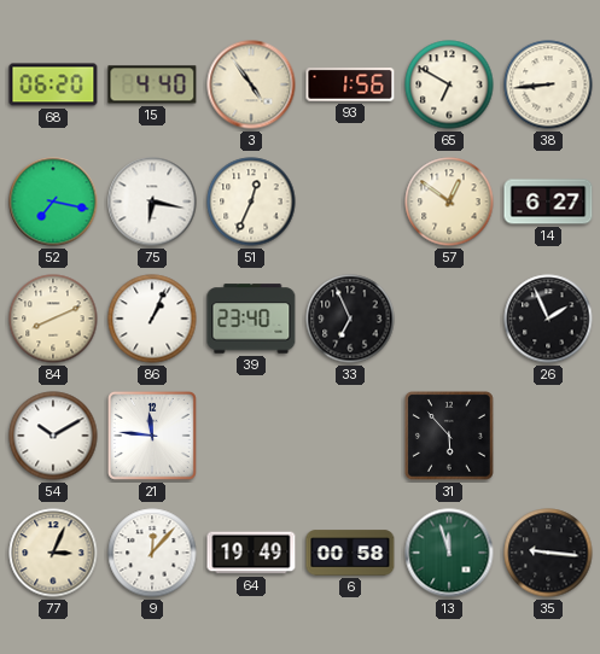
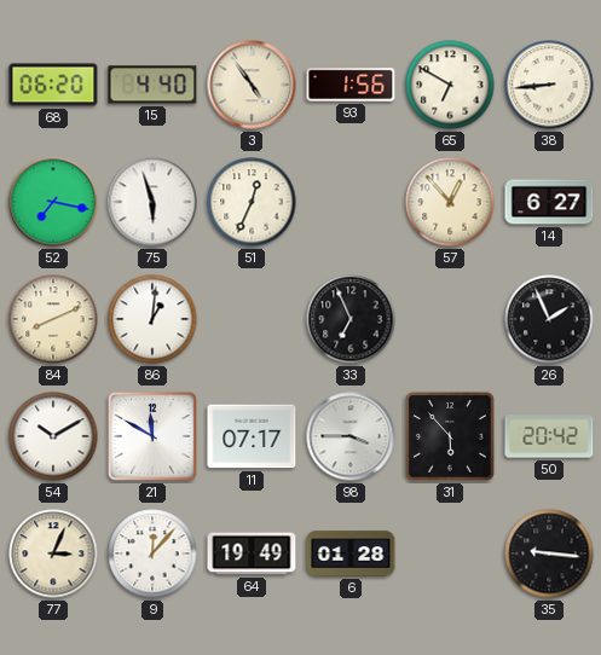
75: 6:17 -> 5:57 (152, 202)
57: 12:51 -> 12:53 (450, 202)
86: 1:04 -> 1:01 (152, 319)
39: 23:40 -> none (251, 319)
21: 11:46 -> 11:50 (152, 436)
11: none -> 07:17 (252, 436)
98: none -> 3:45 (351, 436)
50: none -> 20:42 (549, 436)
6: 00:58 -> 01:28 (351, 553)
13: 11:57 -> none (449, 553)
